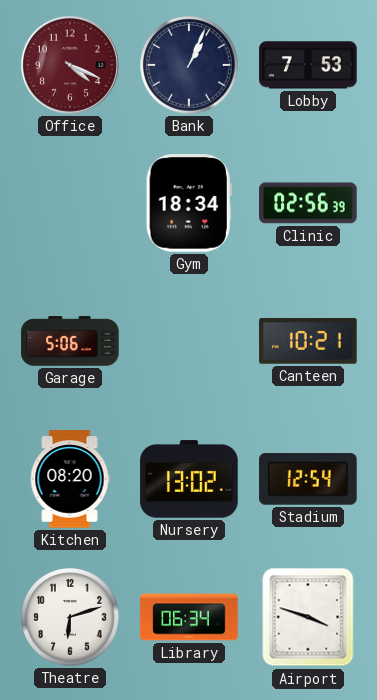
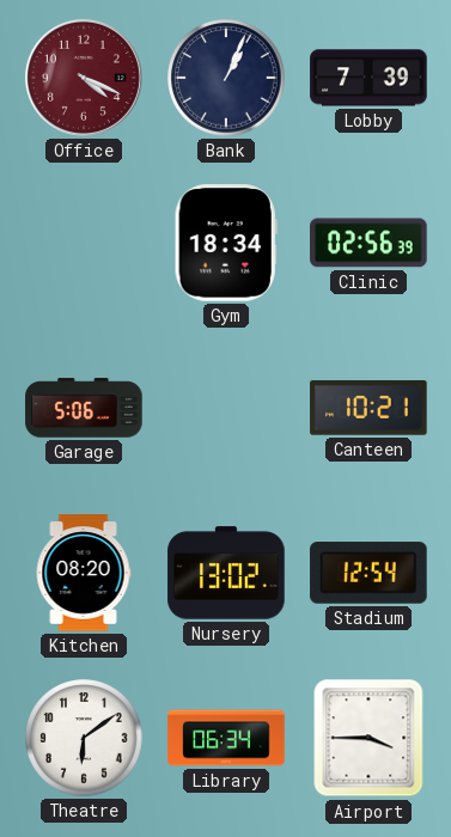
Lobby: 7:53 -> 7:39 (368, 78)
Theatre: 6:12 -> 6:09 (84, 738)
Airport: 3:48 -> 3:45 (368, 738)
